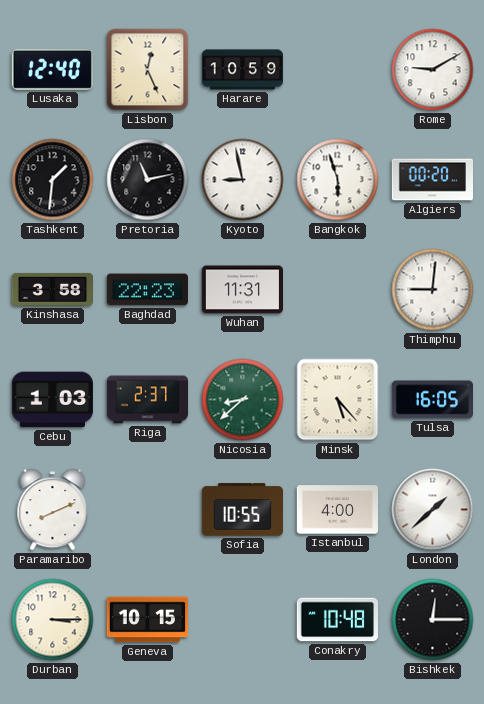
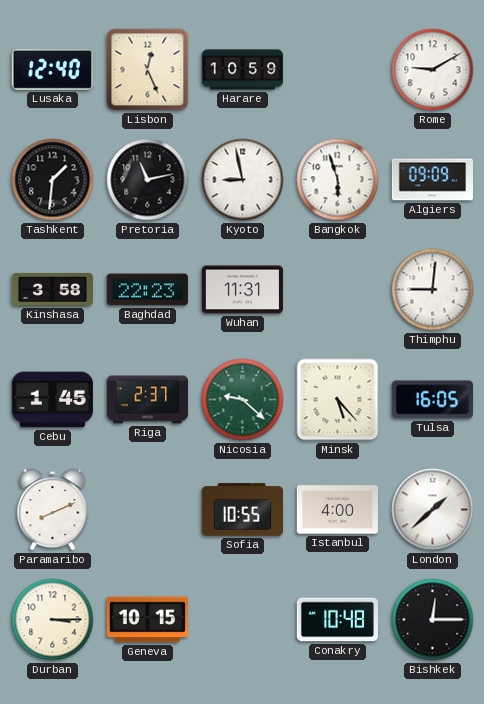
Algiers: 00:20 -> 09:09 (432, 180)
Cebu: 1:03 -> 1:45 (52, 400)
Nicosia: 8:38 -> 9:22 (243, 400)
